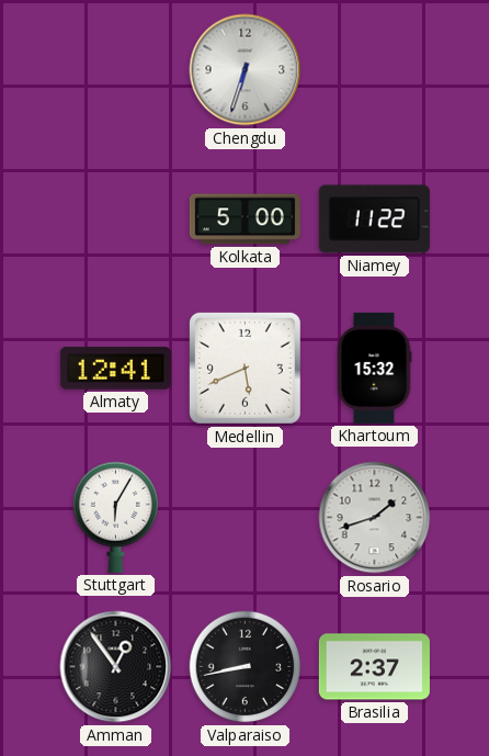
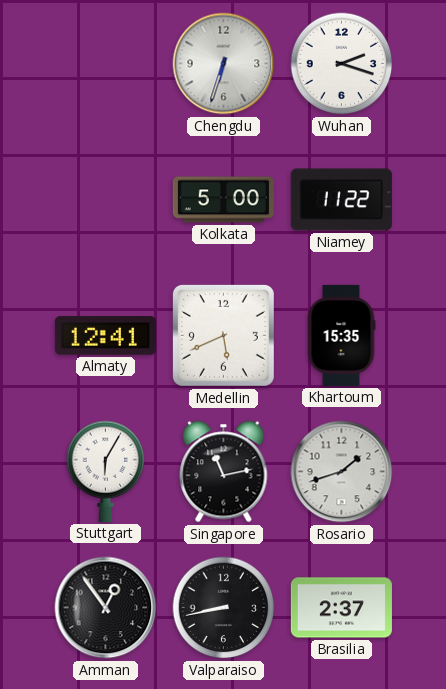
Wuhan: none -> 2:18 (342, 64)
Khartoum: 15:32 -> 15:35 (341, 335)
Singapore: none -> 11:13 (224, 472)
